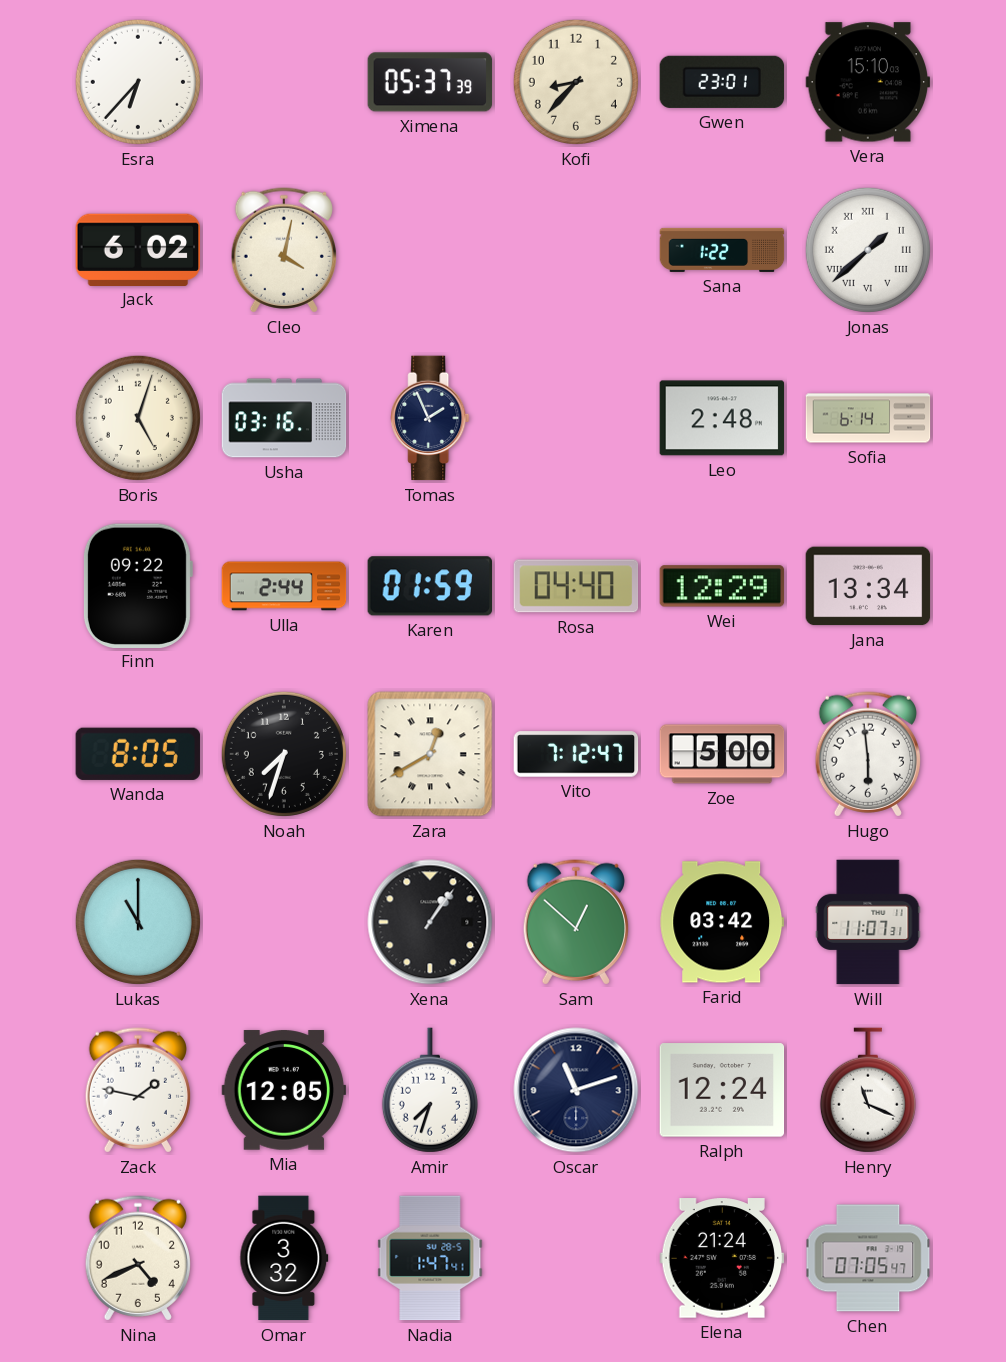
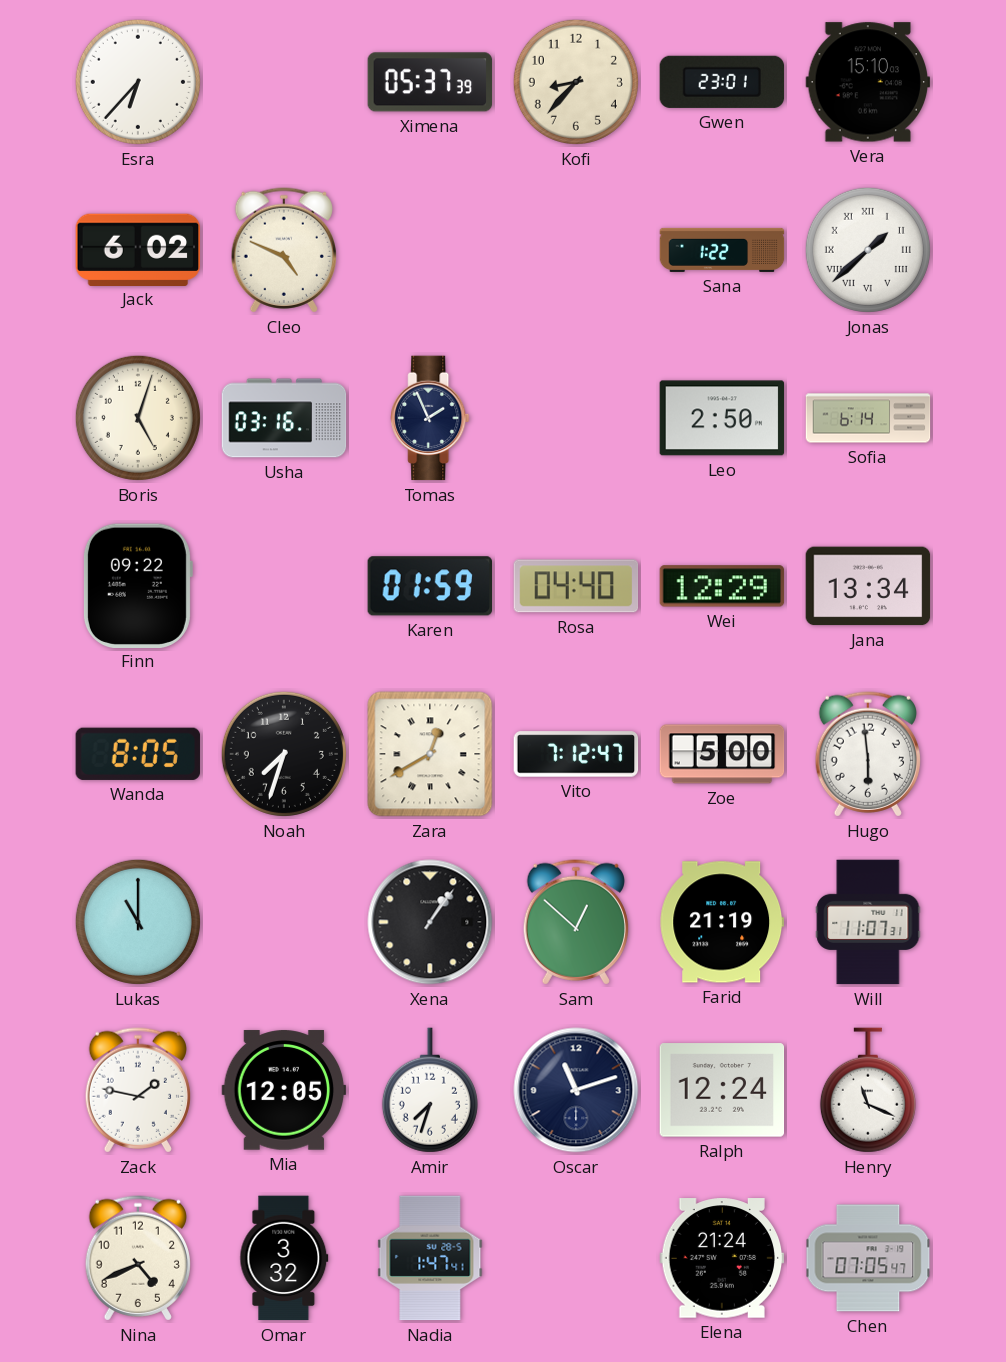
Cleo: 4:02 -> 4:49 (284, 250)
Leo: 2:48 -> 2:50 (722, 418)
Ulla: 2:44 -> none (284, 586)
Farid: 03:42 -> 21:19 (722, 922)
